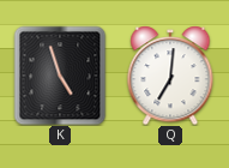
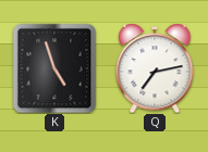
Q: 7:01 -> 7:13 (155, 68)
